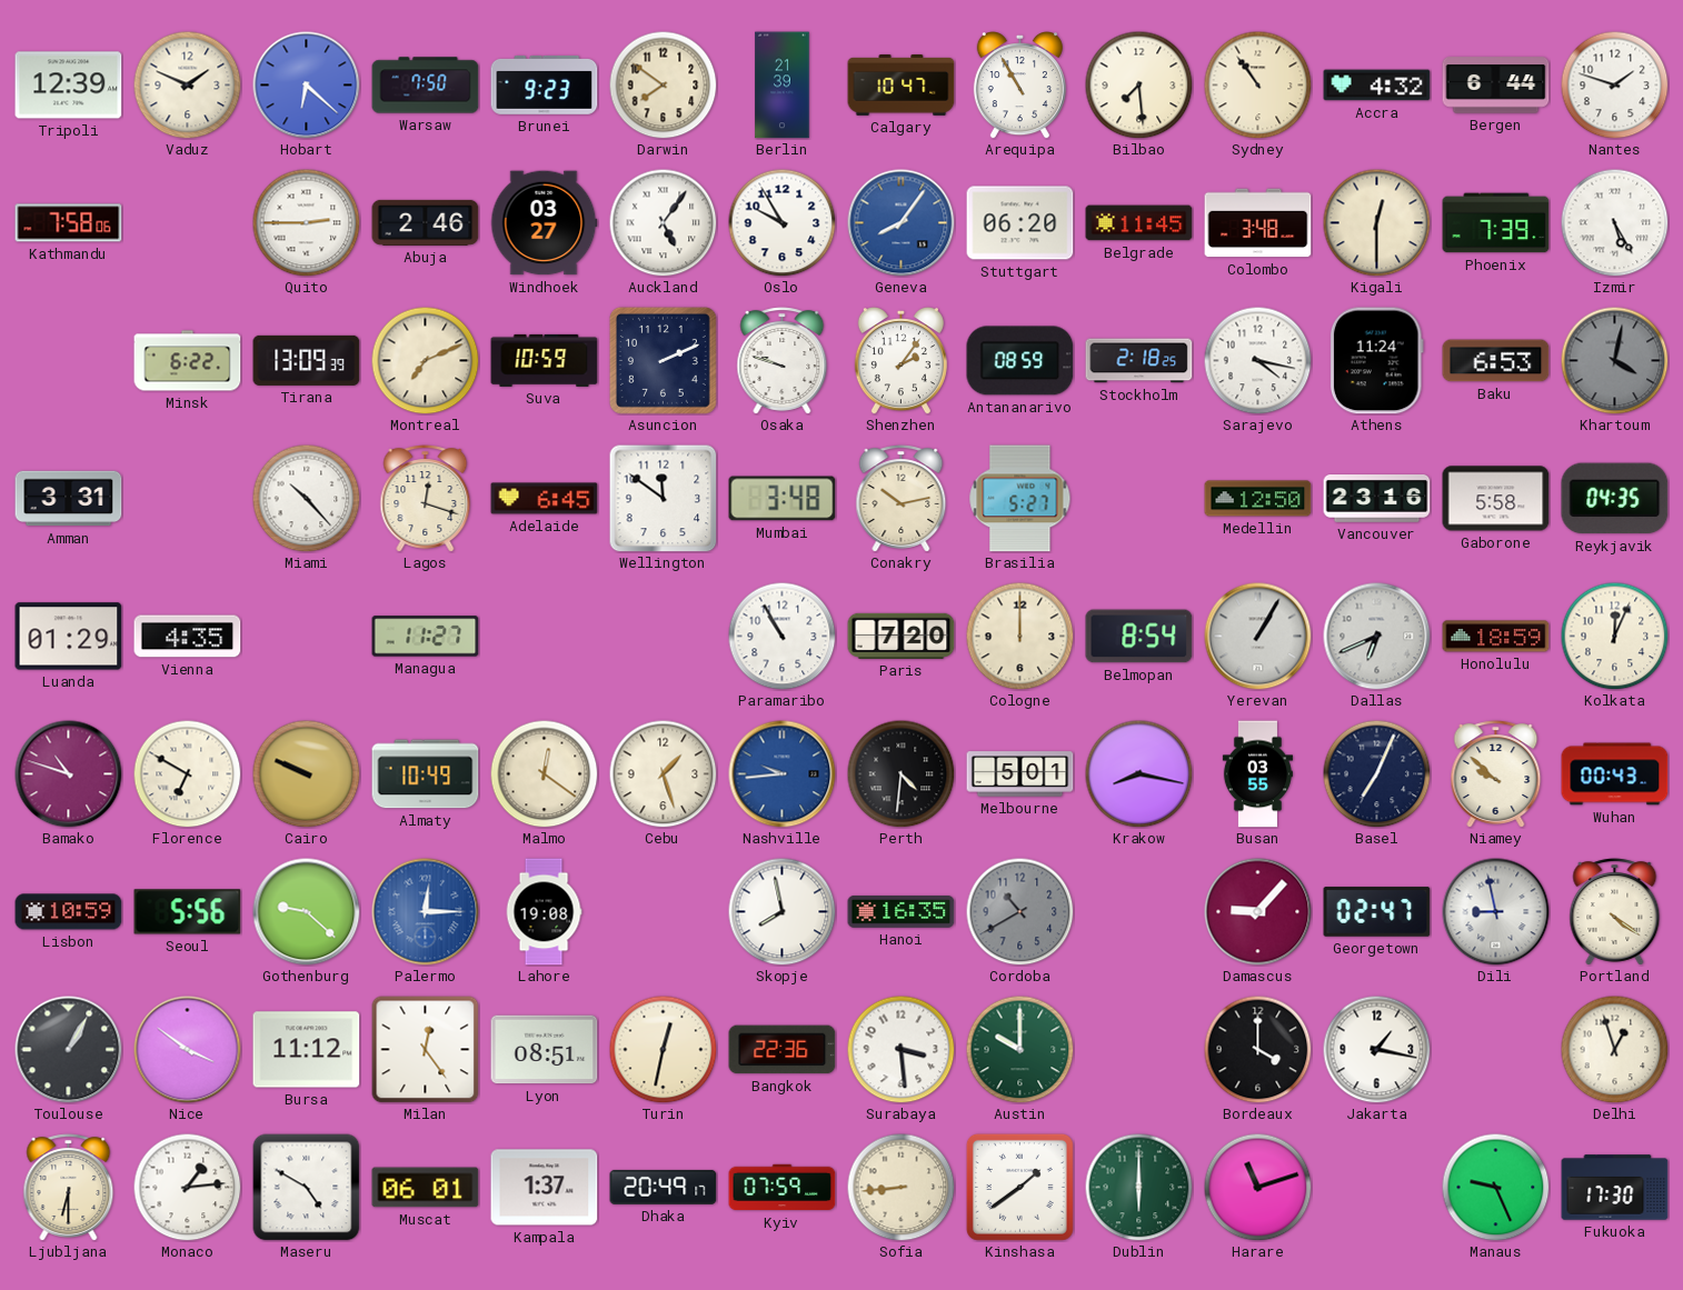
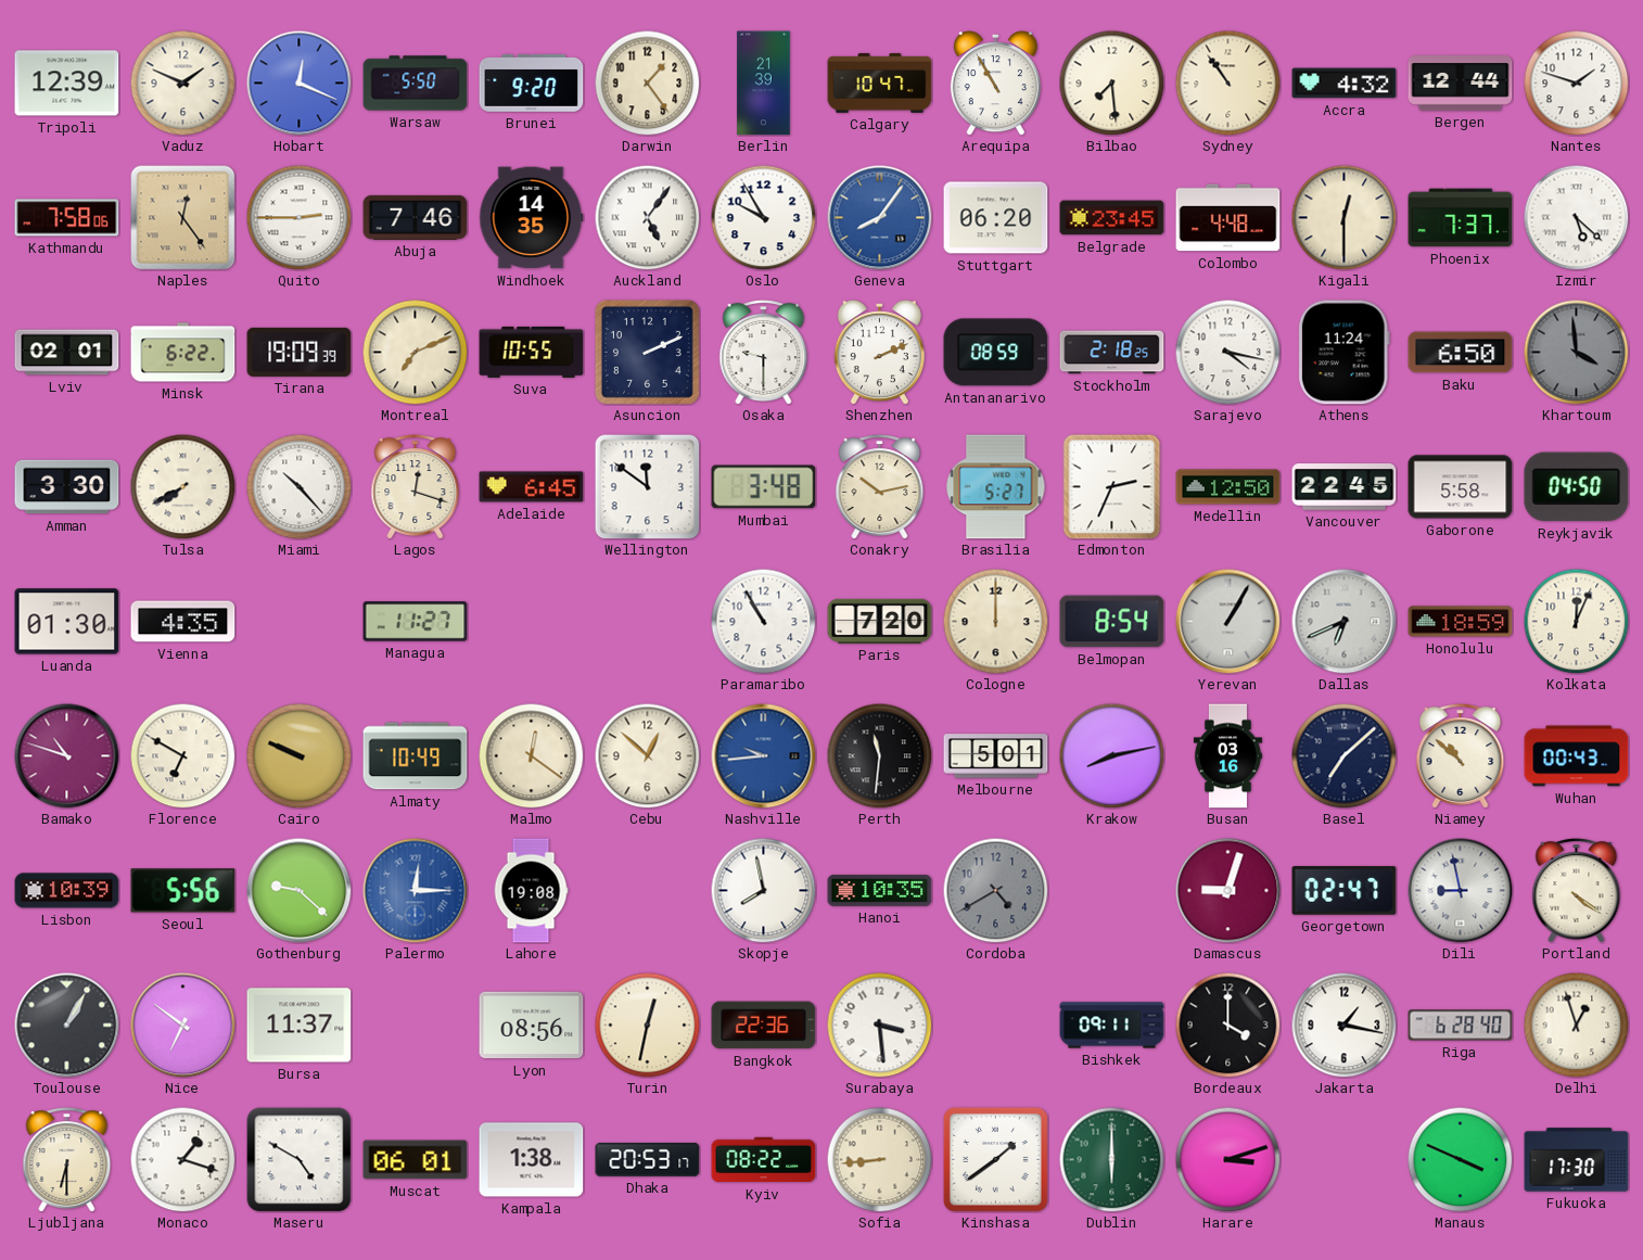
Hobart: 6:22 -> 12:19 (300, 84)
Warsaw: 7:50 -> 5:50 (416, 84)
Brunei: 9:23 -> 9:20 (532, 84)
Darwin: 7:51 -> 1:24 (647, 82)
Bergen: 6:44 -> 12:44 (1461, 84)
Naples: none -> 12:24 (183, 218)
Abuja: 2:46 -> 7:46 (416, 217)
Windhoek: 03:27 -> 14:35 (532, 218)
Belgrade: 11:45 -> 23:45 (1112, 218)
Colombo: 3:48 -> 4:48 (1228, 218)
Phoenix: 7:39 -> 7:37 (1461, 218)
Izmir: 5:25 -> 5:22 (1576, 217)
Lviv: none -> 02:01 (67, 353)
Tirana: 13:09 -> 19:09 (300, 352)
Suva: 10:59 -> 10:55 (532, 352)
Osaka: 9:48 -> 9:30 (764, 353)
Shenzhen: 2:06 -> 2:11 (879, 353)
Baku: 6:53 -> 6:50 (1461, 353)
Khartoum: 4:02 -> 3:59 (1576, 352)
Amman: 3:31 -> 3:30 (67, 487)
Tulsa: none -> 7:40 (182, 486)
Edmonton: none -> 2:34 (1112, 487)
Vancouver: 23:16 -> 22:45 (1345, 487)
Reykjavik: 04:35 -> 04:50 (1577, 487)
Luanda: 01:29 -> 01:30 (67, 622)
Cebu: 1:27 -> 12:52 (647, 755)
Perth: 4:31 -> 11:31 (879, 755)
Krakow: 8:17 -> 8:13 (1111, 755)
Busan: 03:55 -> 03:16 (1227, 756)
Basel: 7:04 -> 7:08 (1343, 755)
Niamey: 9:52 -> 10:52 (1461, 756)
Lisbon: 10:59 -> 10:39 (67, 891)
Hanoi: 16:35 -> 10:35 (880, 890)
Cordoba: 10:40 -> 4:40 (995, 890)
Damascus: 9:07 -> 9:03 (1228, 891)
Nice: 3:51 -> 6:51 (183, 1026)
Bursa: 11:12 -> 11:37 (300, 1026)
Milan: 12:24 -> none (426, 1050)
Lyon: 08:51 -> 08:56 (532, 1026)
Austin: 10:00 -> none (1019, 1049)
Bishkek: none -> 09:11 (1112, 1026)
Riga: none -> 6:28 (1461, 1026)
Monaco: 1:14 -> 1:18 (182, 1159)
Kampala: 1:37 -> 1:38 (532, 1160)
Dhaka: 20:49 -> 20:53 (648, 1159)
Kyiv: 07:59 -> 08:22 (764, 1160)
Harare: 11:12 -> 3:12 (1227, 1159)
Manaus: 9:26 -> 3:49 (1460, 1159)
